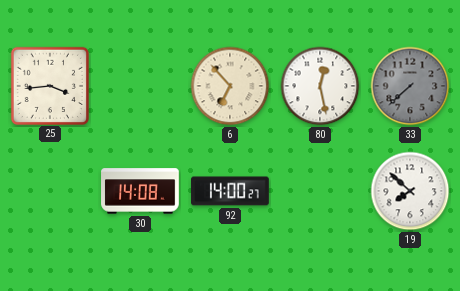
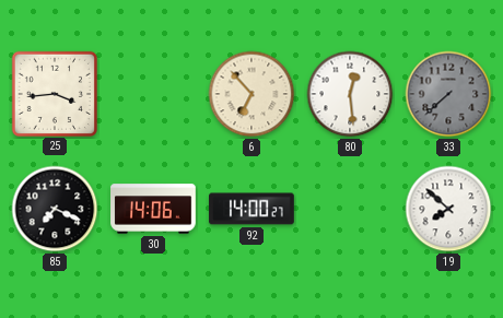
80: 12:28 -> 12:29 (350, 94)
85: none -> 7:19 (55, 209)
30: 14:08 -> 14:06 (153, 209)
